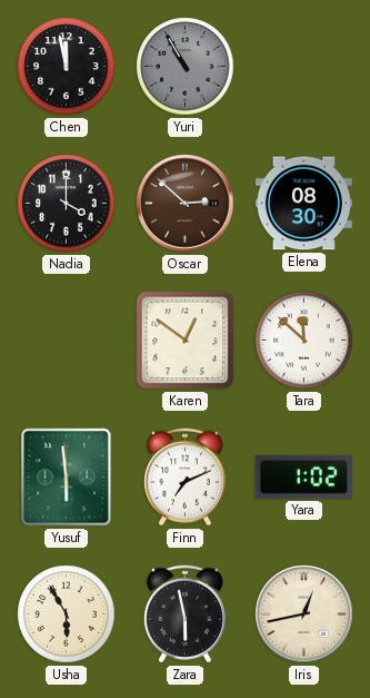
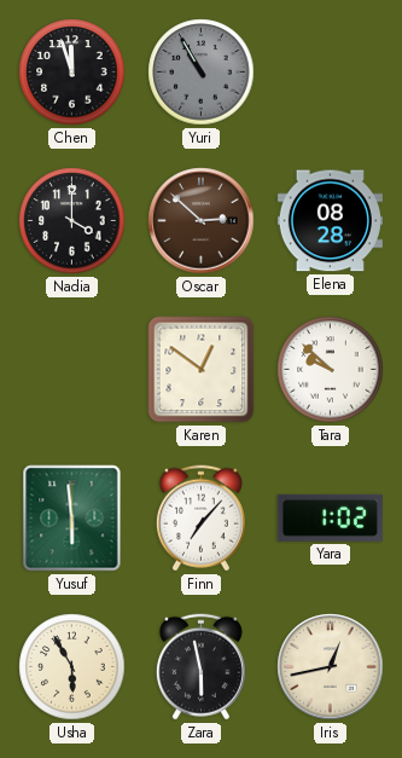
Chen: 11:58 -> 11:57 (72, 73)
Elena: 08:30 -> 08:28 (330, 221)
Tara: 11:52 -> 9:52 (331, 370)
Finn: 7:11 -> 7:07 (200, 519)
